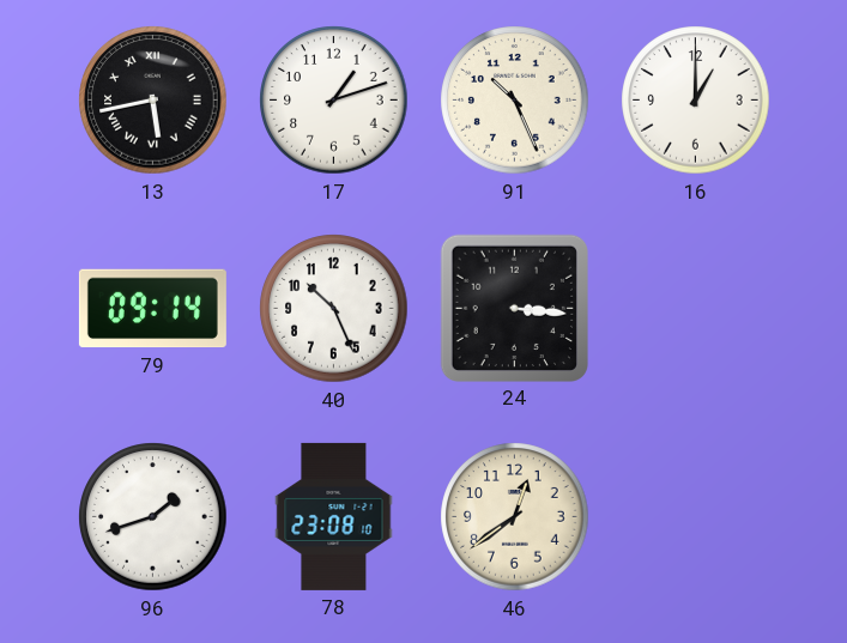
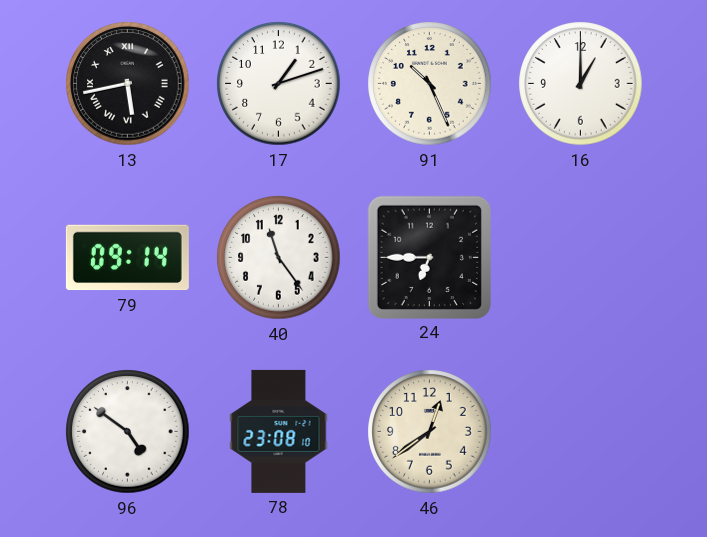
40: 10:26 -> 11:24 (279, 258)
24: 3:16 -> 6:45 (429, 257)
96: 1:42 -> 4:51 (128, 432)
